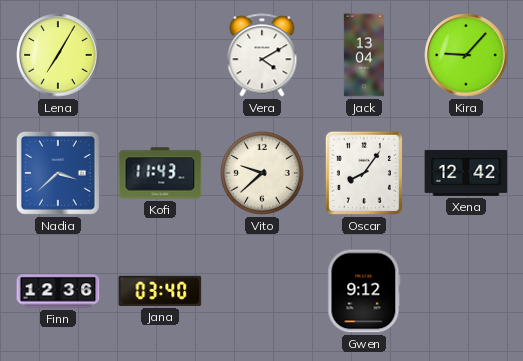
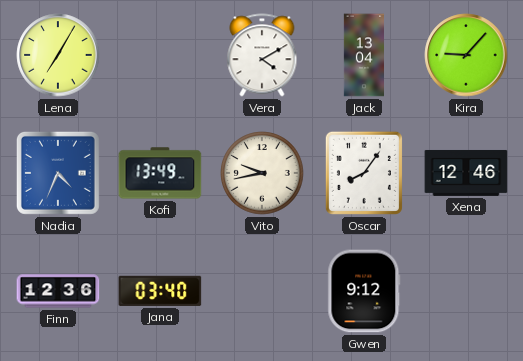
Nadia: 3:38 -> 4:34 (58, 173)
Kofi: 11:43 -> 13:49 (160, 173)
Vito: 9:38 -> 9:43 (262, 173)
Xena: 12:42 -> 12:46 (466, 173)
